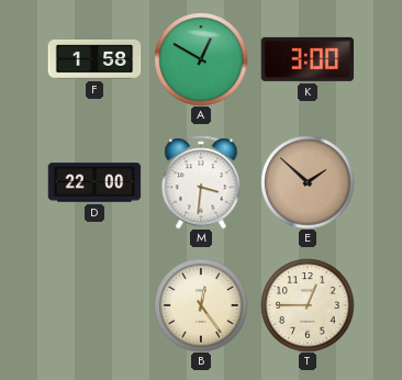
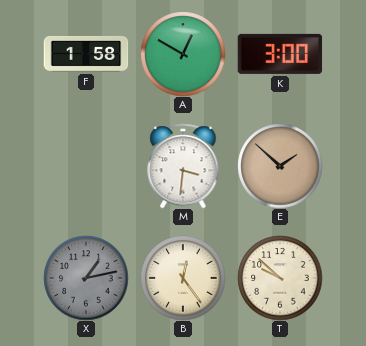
D: 22:00 -> none (94, 182)
X: none -> 1:13 (86, 278)
T: 12:45 -> 9:52 (280, 278)
